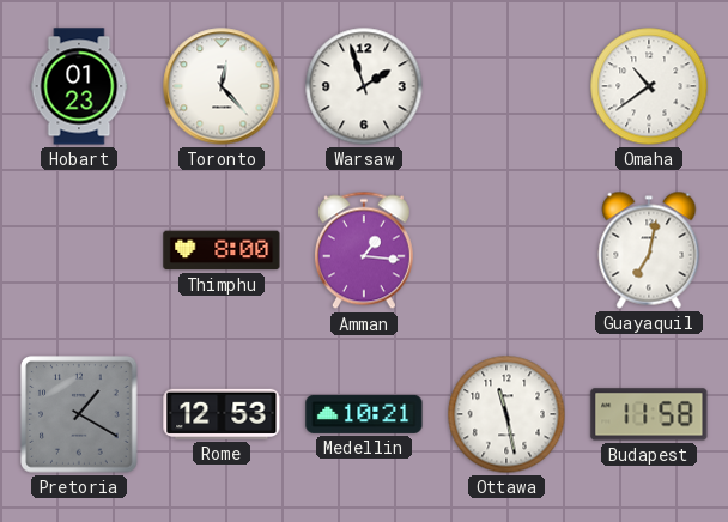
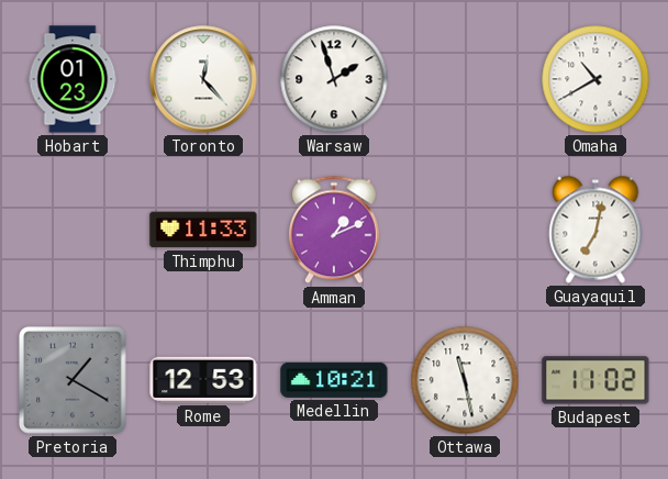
Omaha: 10:39 -> 10:40 (595, 79)
Thimphu: 8:00 -> 11:33 (203, 230)
Amman: 1:16 -> 1:11 (334, 230)
Budapest: 11:58 -> 11:02 (595, 380)
